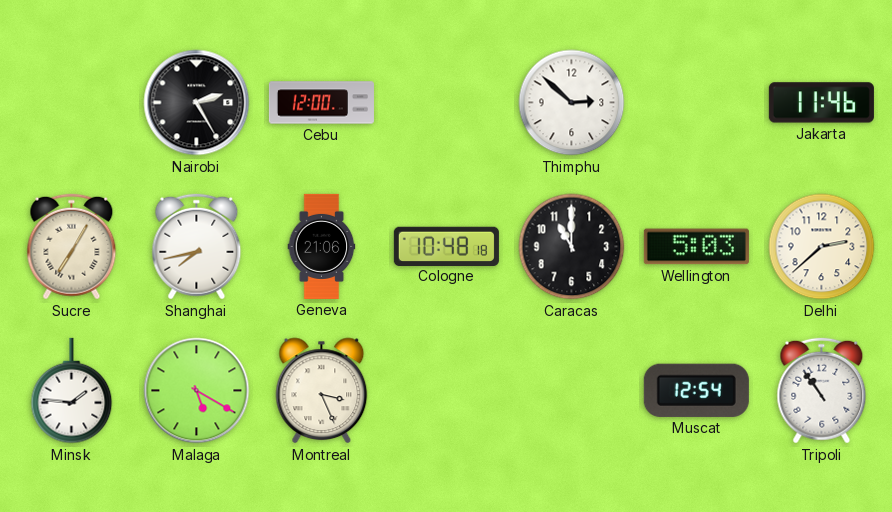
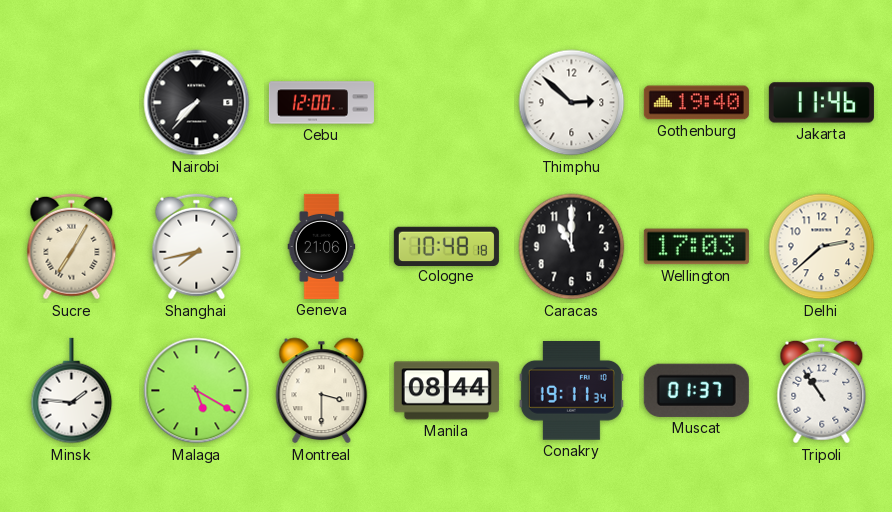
Nairobi: 2:25 -> 7:37 (197, 103)
Gothenburg: none -> 19:40 (696, 103)
Wellington: 5:03 -> 17:03 (696, 247)
Montreal: 3:26 -> 3:30 (322, 391)
Manila: none -> 08:44 (446, 391)
Conakry: none -> 19:11 (571, 391)
Muscat: 12:54 -> 01:37 (696, 390)
